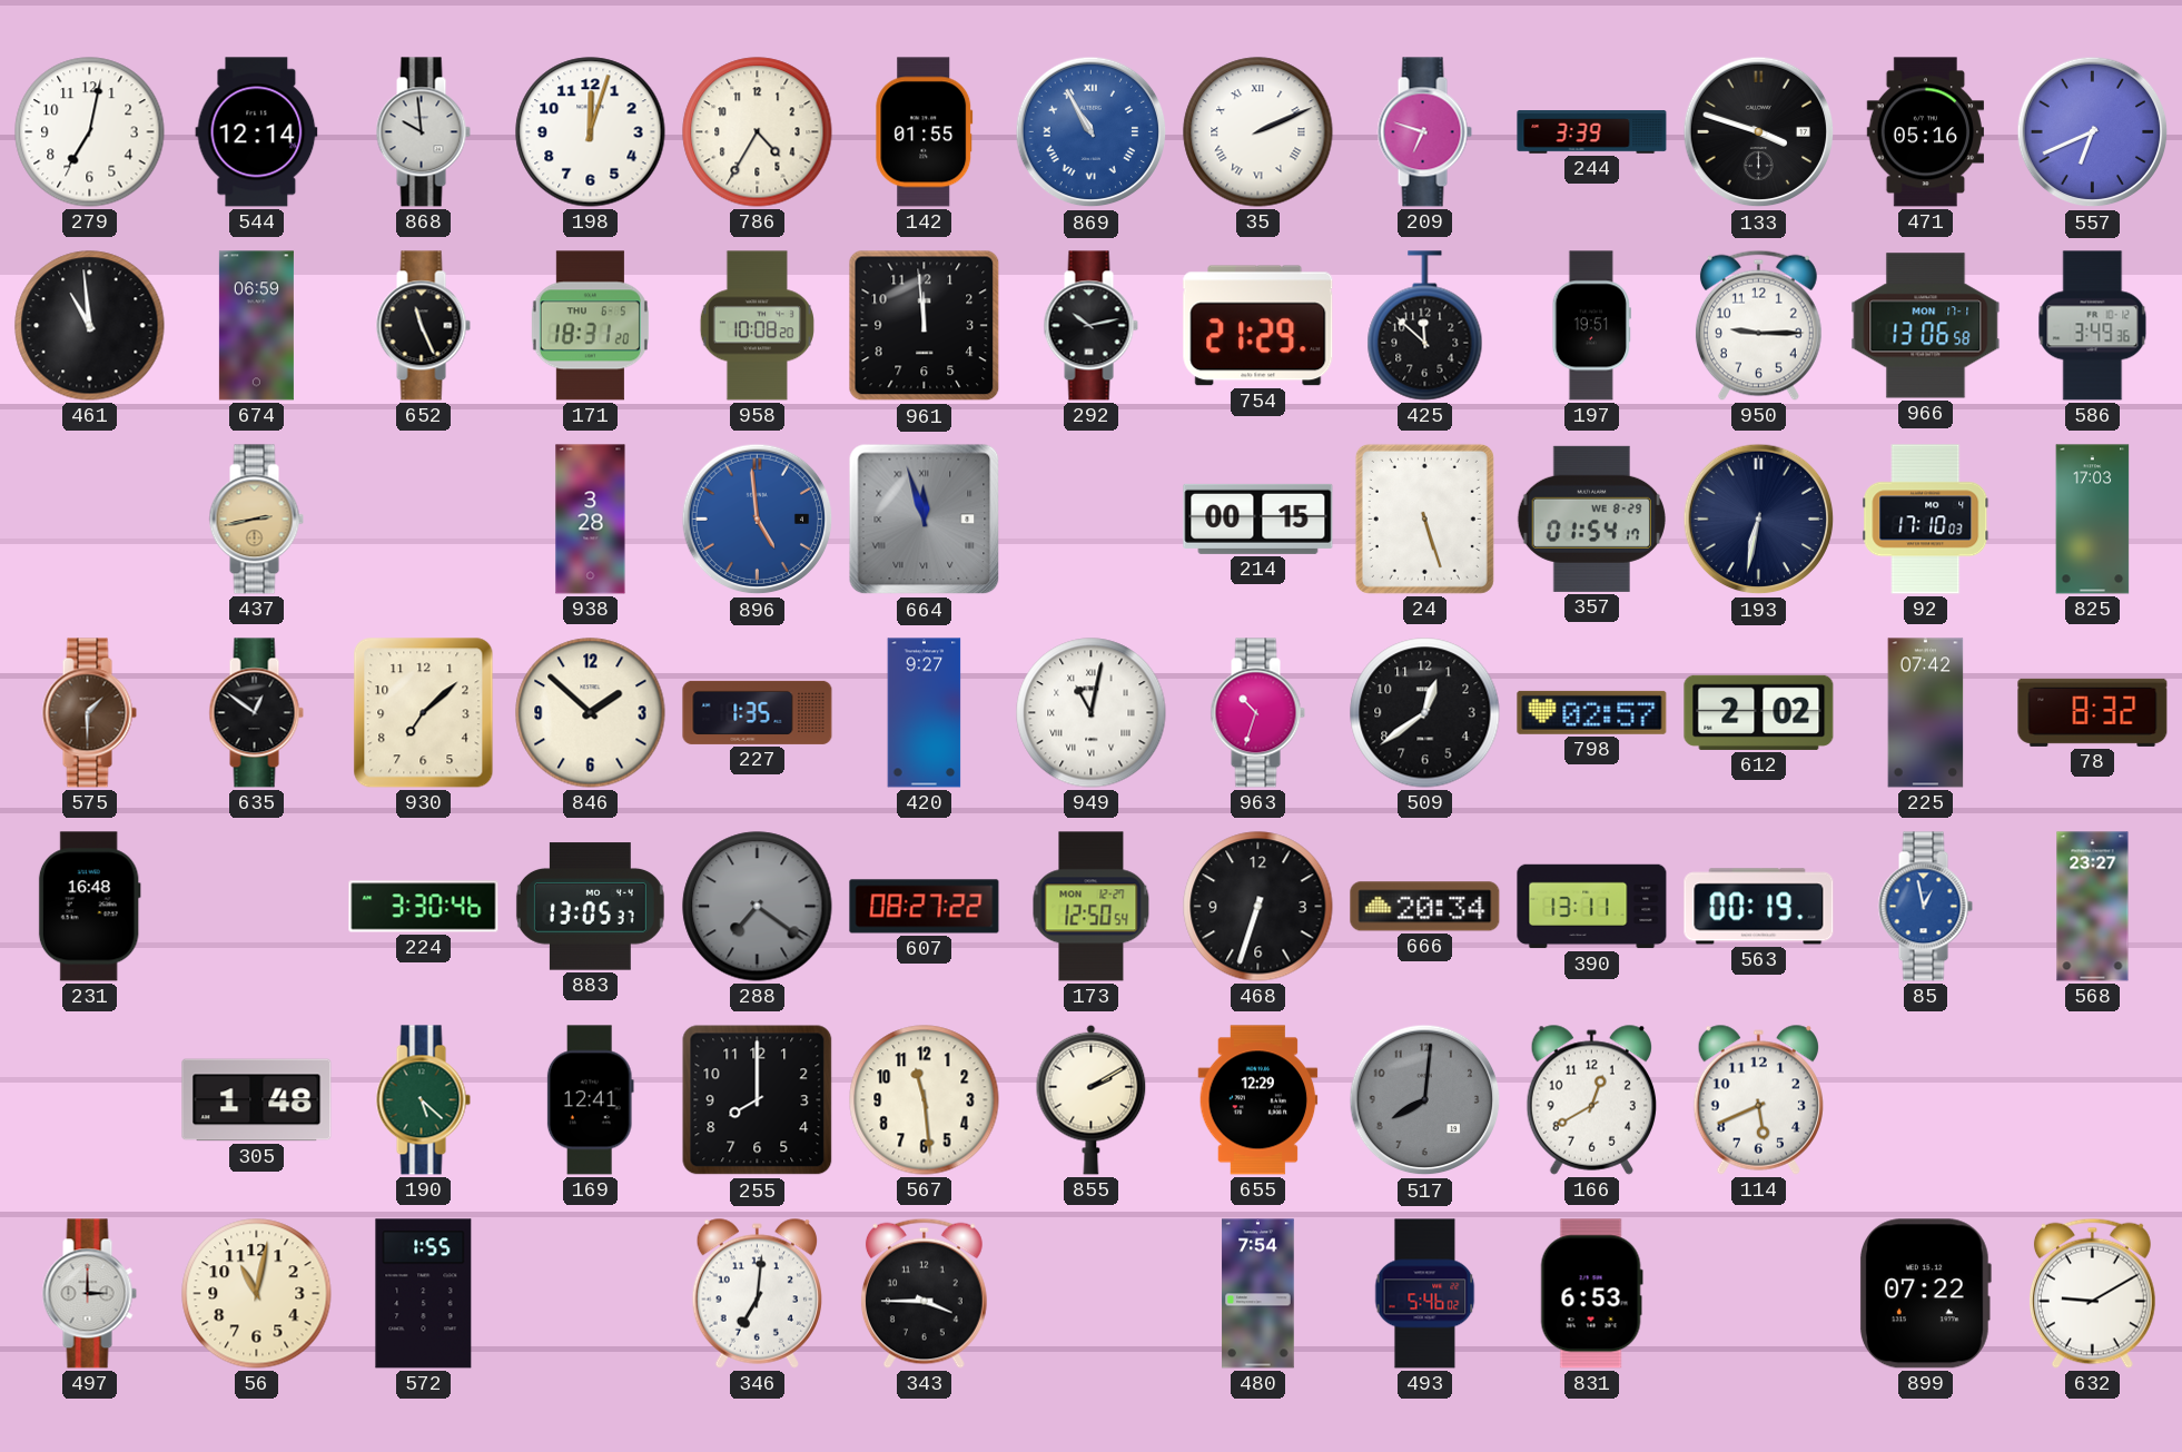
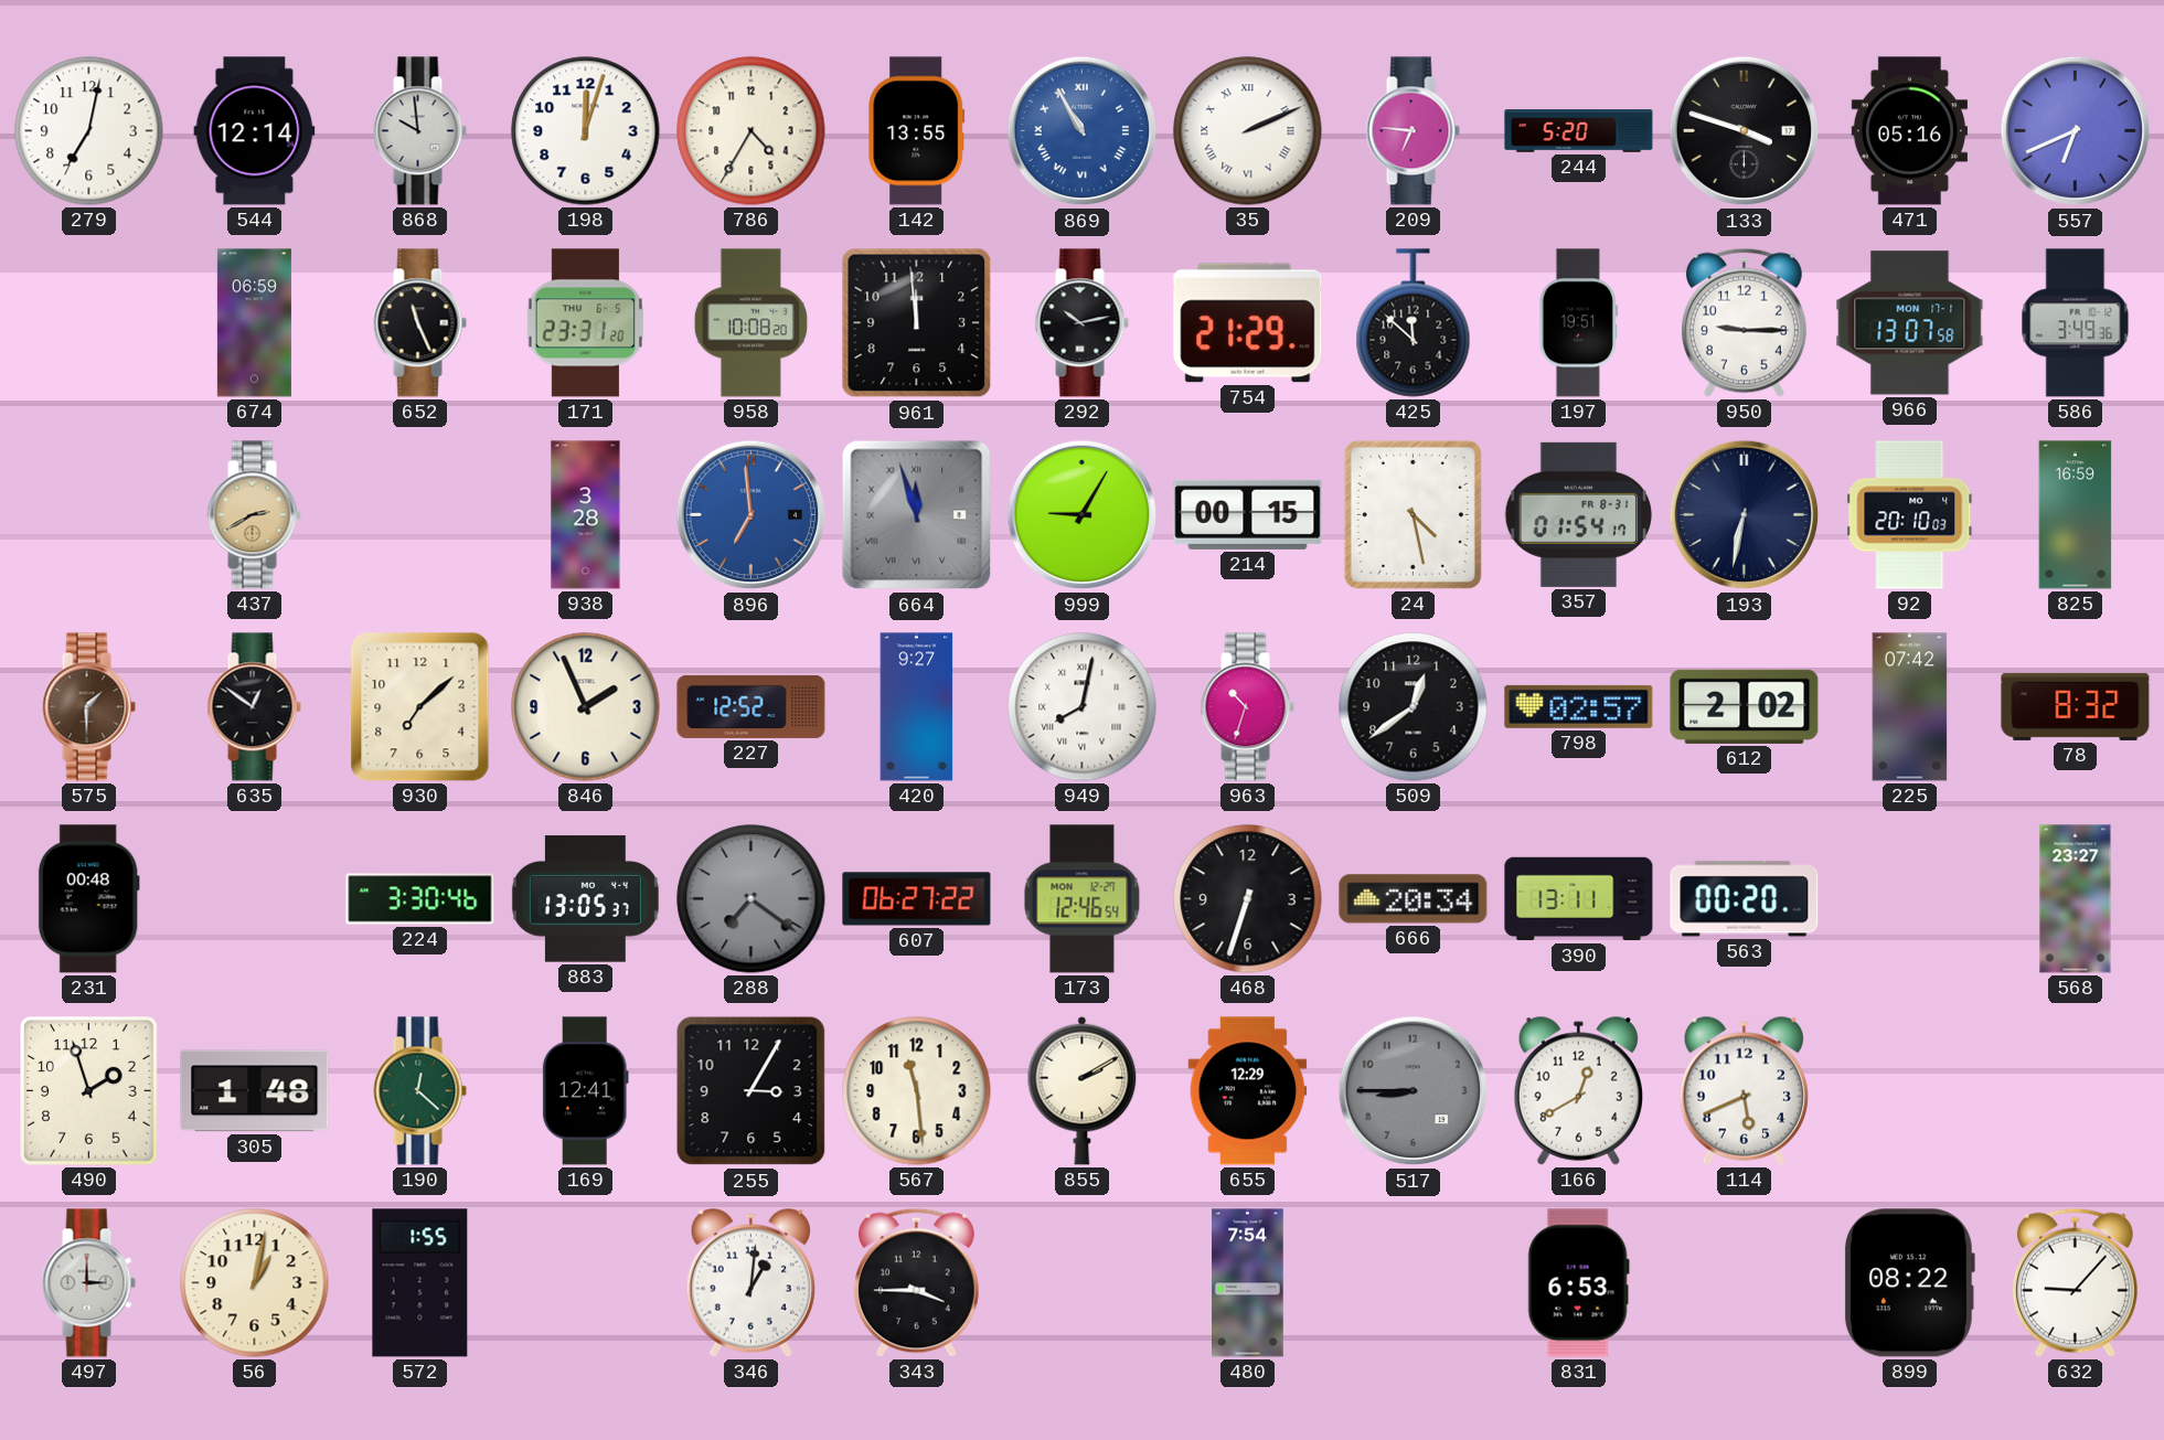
142: 01:55 -> 13:55 (917, 131)
209: 6:48 -> 6:46 (1413, 131)
244: 3:39 -> 5:20 (1579, 131)
461: 10:59 -> none (90, 326)
171: 18:31 -> 23:31 (585, 323)
966: 13:06 -> 13:07 (1910, 323)
437: 2:43 -> 2:40 (254, 515)
896: 4:59 -> 6:59 (751, 515)
999: none -> 9:05 (1083, 515)
24: 5:27 -> 4:28 (1413, 514)
357 date: WE 8-29 -> FR 8-31 (1578, 514)
92: 17:10 -> 20:10 (1910, 515)
825: 17:03 -> 16:59 (2076, 515)
846: 1:52 -> 1:56 (586, 707)
227: 1:35 -> 12:52 (751, 706)
949: 11:02 -> 8:02 (1083, 707)
231: 16:48 -> 00:48 (88, 899)
607: 08:27 -> 06:27 (917, 899)
173: 12:50 -> 12:46 (1083, 899)
563: 00:19 -> 00:20 (1745, 899)
85: 12:58 -> none (1925, 907)
490: none -> 1:57 (89, 1091)
190: 5:22 -> 12:22 (419, 1091)
255: 8:00 -> 3:05 (751, 1091)
517: 8:01 -> 8:45 (1414, 1091)
56: 11:02 -> 1:02 (255, 1283)
346: 7:01 -> 1:01 (750, 1282)
493: 5:46 -> none (1425, 1294)
899: 07:22 -> 08:22 (1909, 1283)
632: 9:10 -> 9:07 (2075, 1282)
